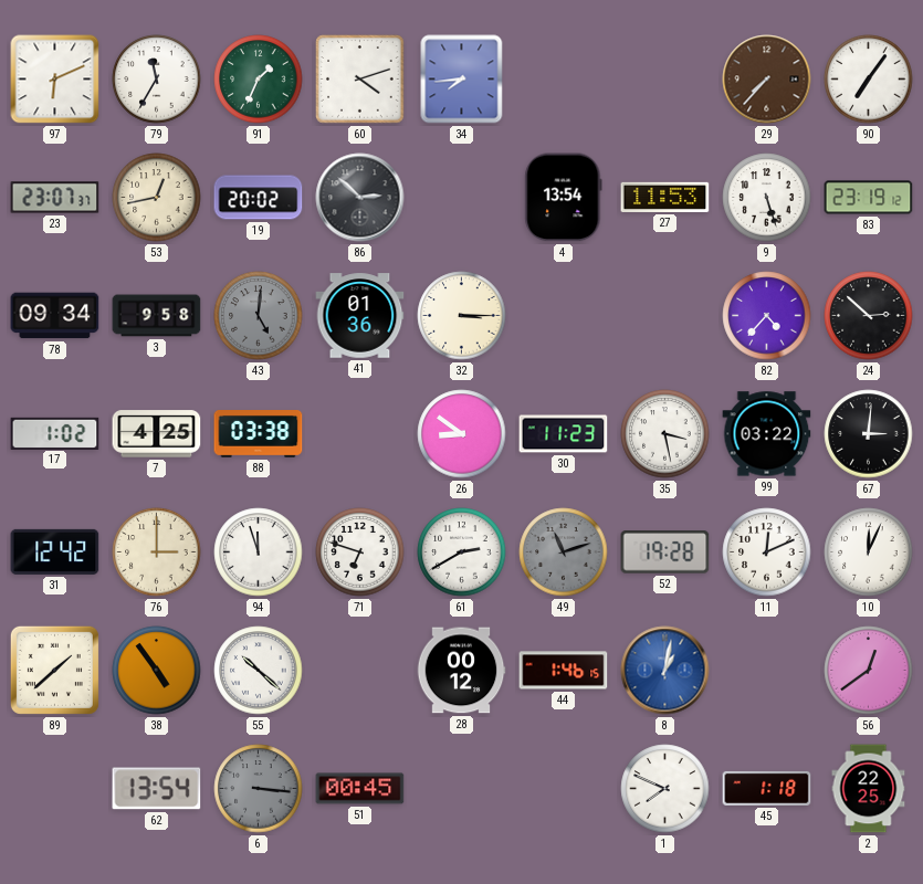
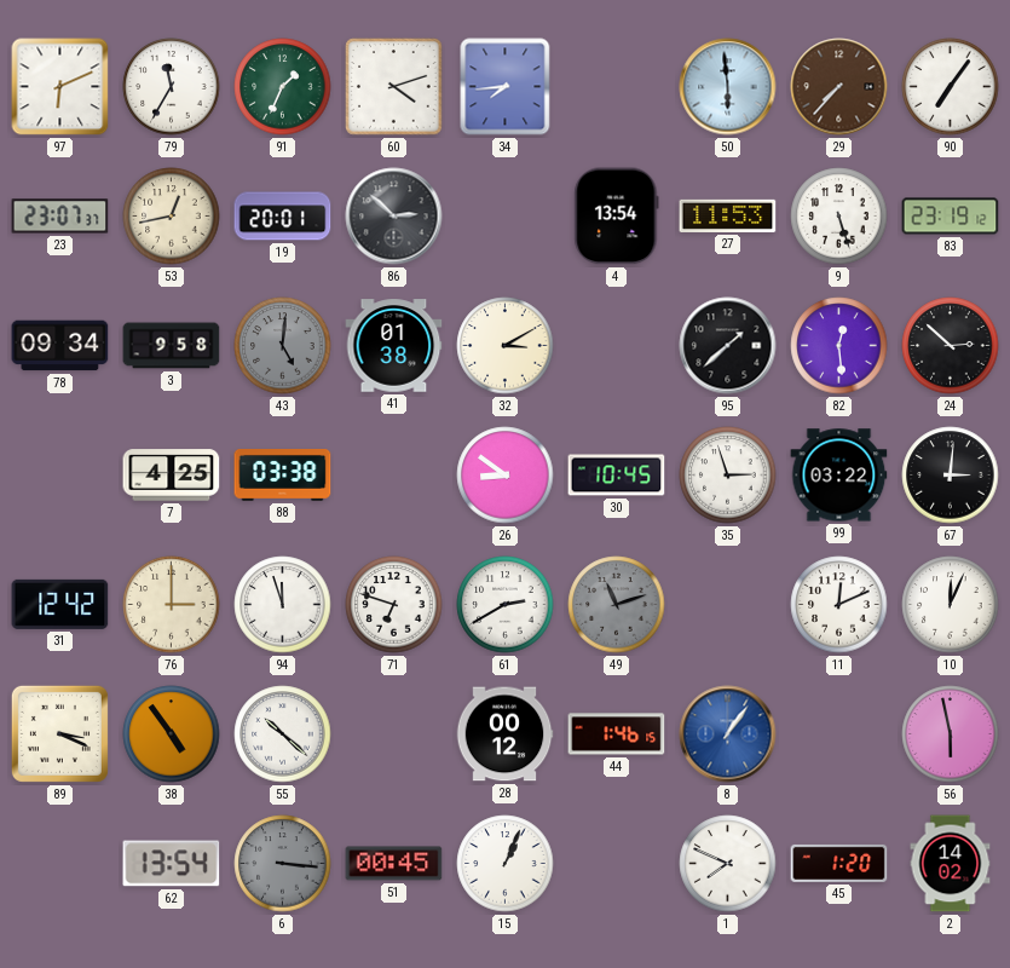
50: none -> 5:59 (728, 87)
19: 20:02 -> 20:01 (283, 217)
41: 01:36 -> 01:38 (394, 346)
32: 3:15 -> 3:10 (506, 346)
95: none -> 1:38 (728, 346)
82: 4:37 -> 12:29 (839, 346)
17: 1:02 -> none (55, 433)
30: 11:23 -> 10:45 (617, 476)
35: 3:28 -> 2:57 (728, 476)
52: 19:28 -> none (665, 552)
89: 1:38 -> 3:19 (59, 733)
8: 1:02 -> 1:06 (728, 734)
56: 12:39 -> 5:58 (951, 734)
15: none -> 1:04 (506, 864)
45: 1:18 -> 1:20 (839, 863)
2: 22:25 -> 14:02 (951, 864)
